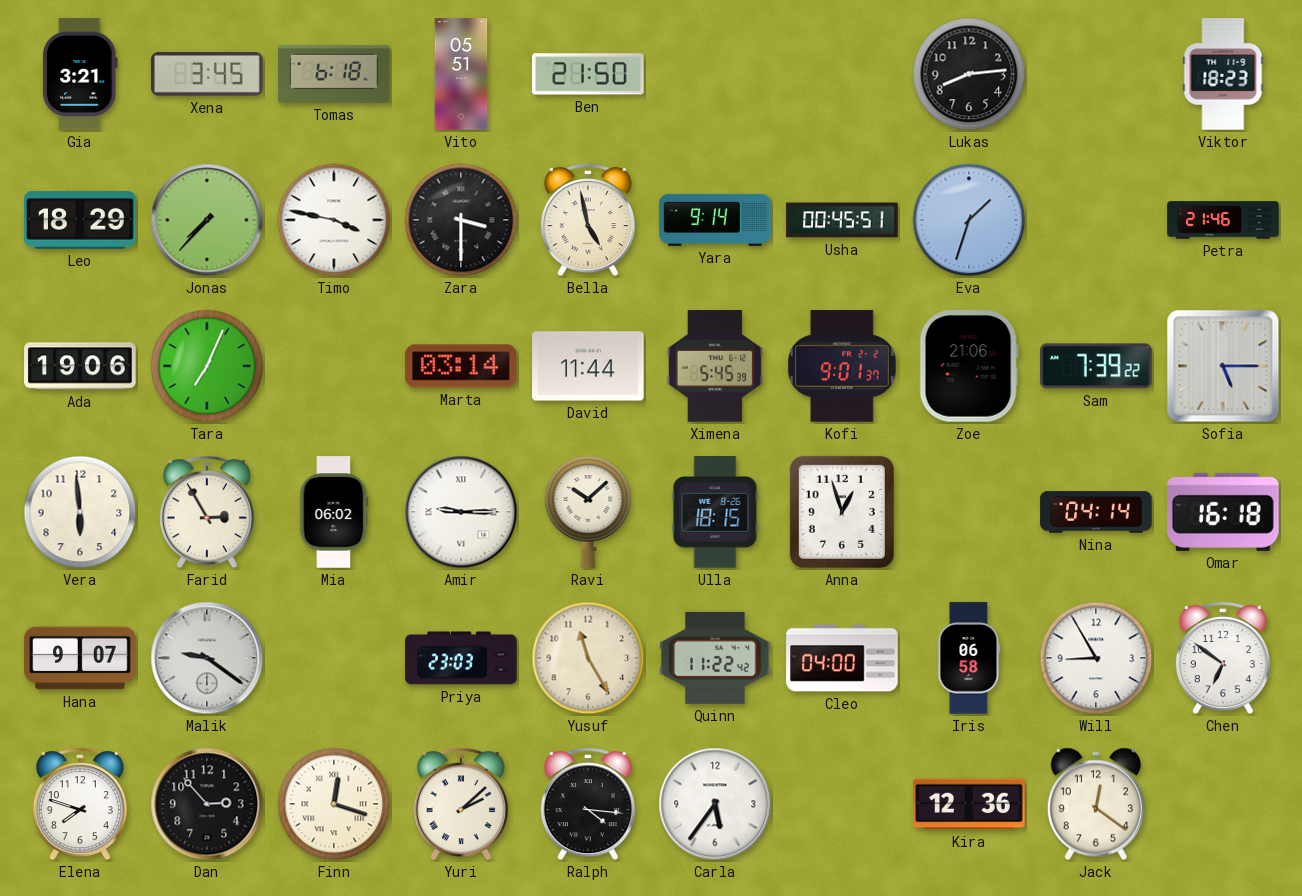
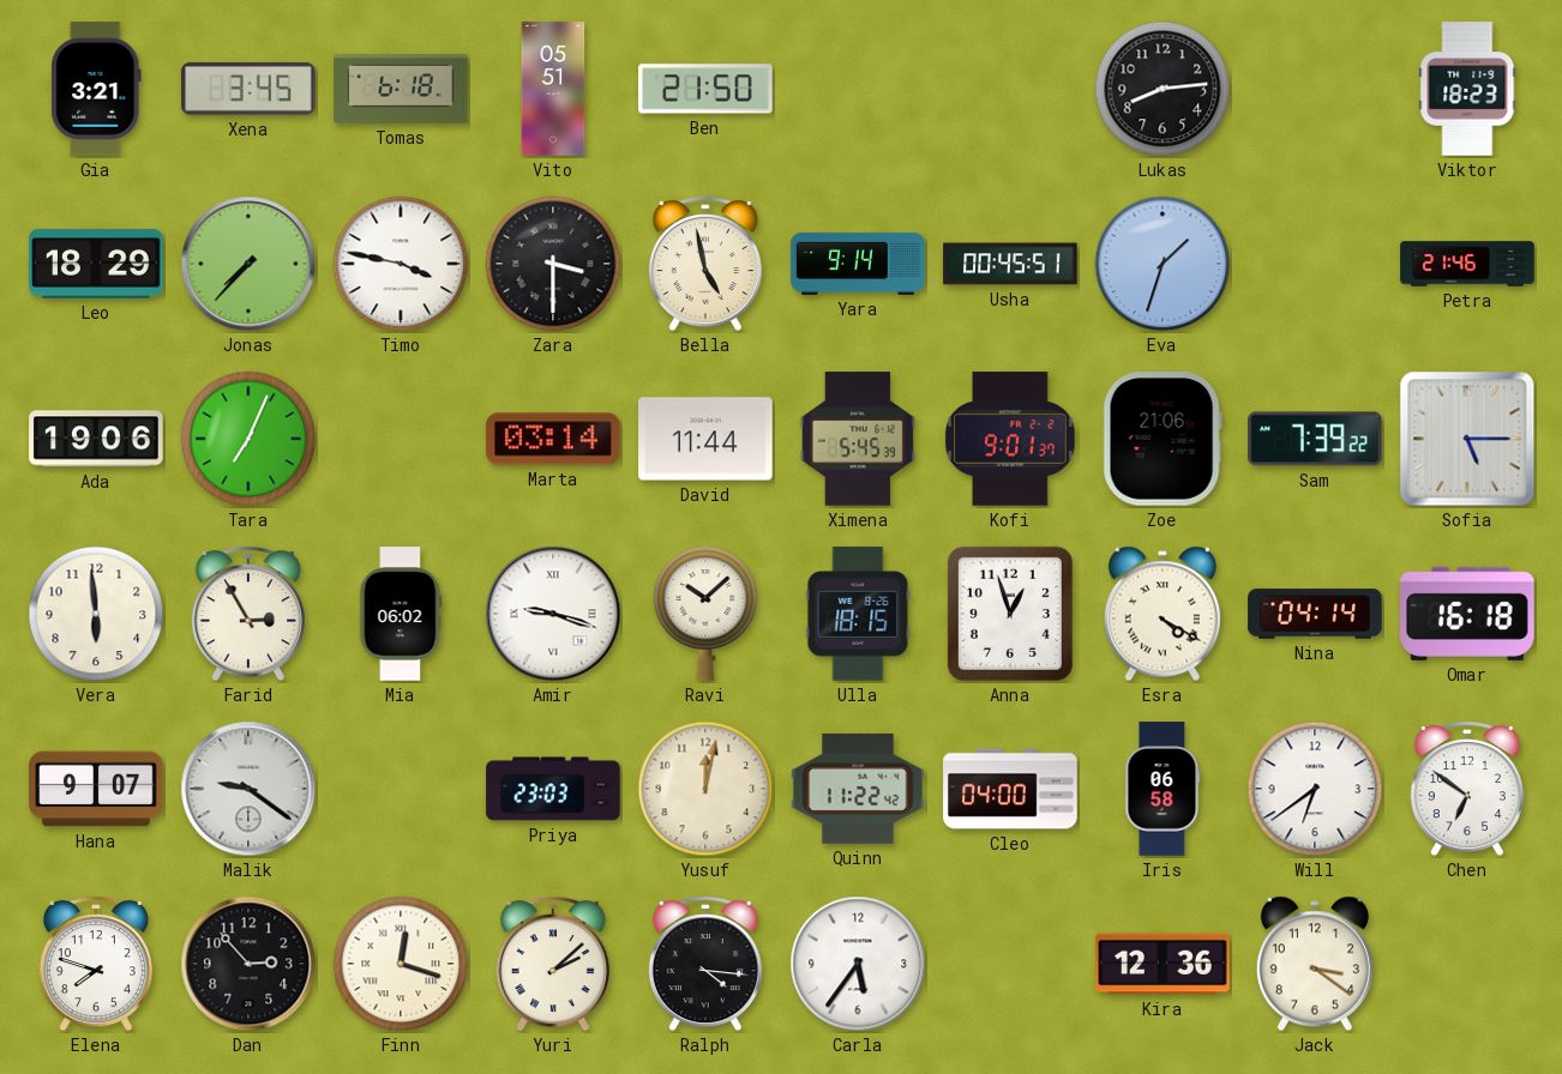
Amir: 9:15 -> 9:18 (553, 614)
Esra: none -> 4:20 (1163, 614)
Yusuf: 11:25 -> 12:02 (705, 789)
Will: 8:55 -> 6:39 (1315, 789)
Jack: 12:21 -> 3:21 (1315, 964)
